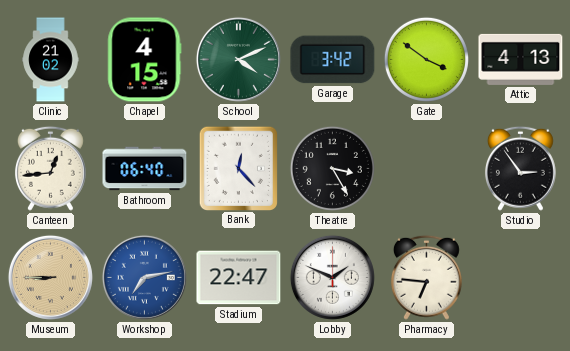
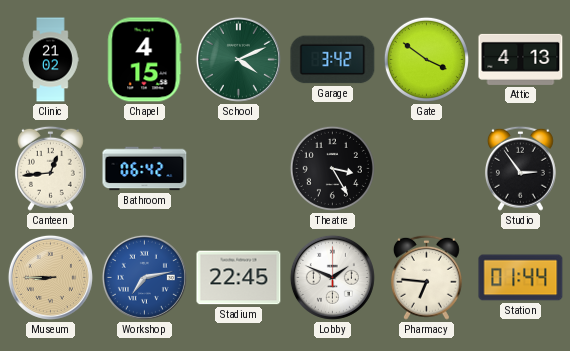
Bathroom: 06:40 -> 06:42 (145, 169)
Bank: 12:23 -> none (238, 168)
Stadium: 22:47 -> 22:45 (239, 278)
Station: none -> 01:44 (521, 278)
